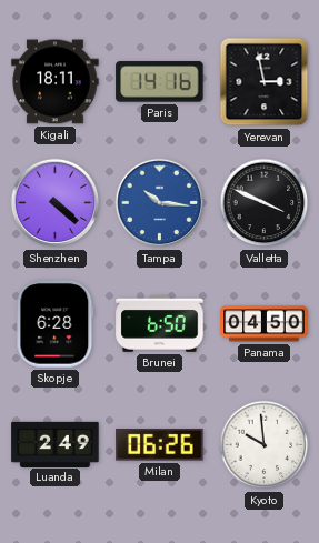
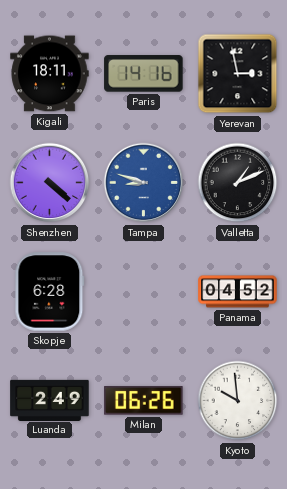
Tampa: 10:16 -> 8:48 (144, 183)
Valletta: 3:49 -> 1:11 (238, 183)
Brunei: 6:50 -> none (160, 324)
Panama: 04:50 -> 04:52 (238, 292)
